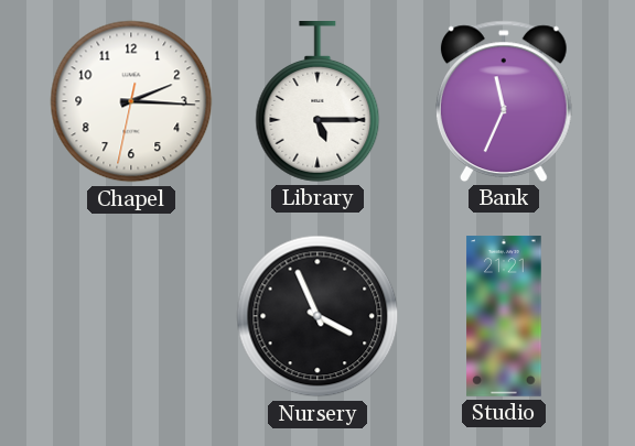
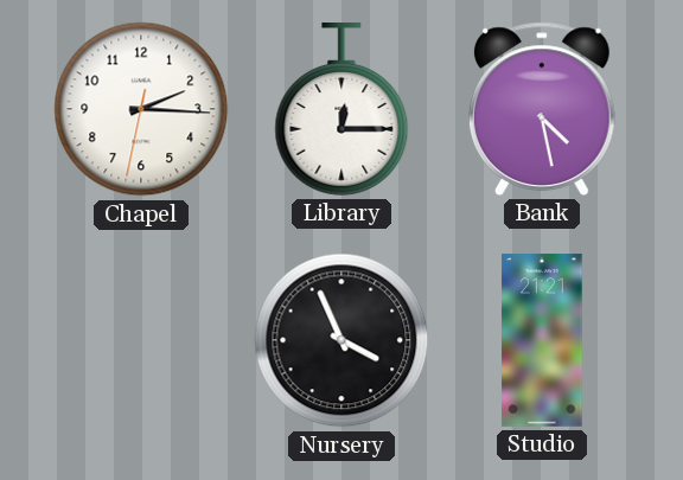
Library: 5:15 -> 12:15 (341, 110)
Bank: 11:34 -> 4:28 (542, 109)
